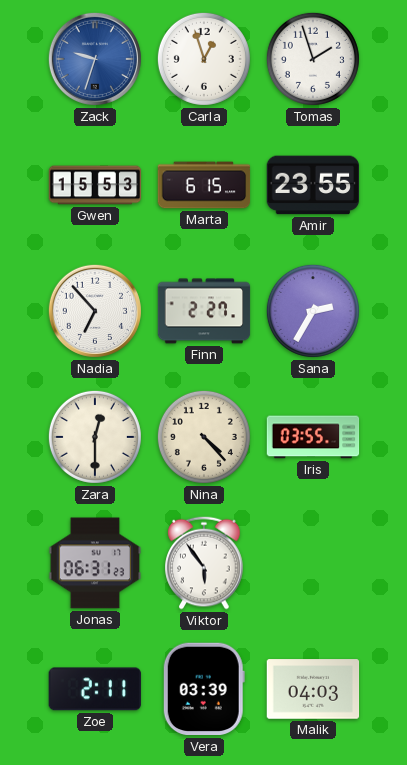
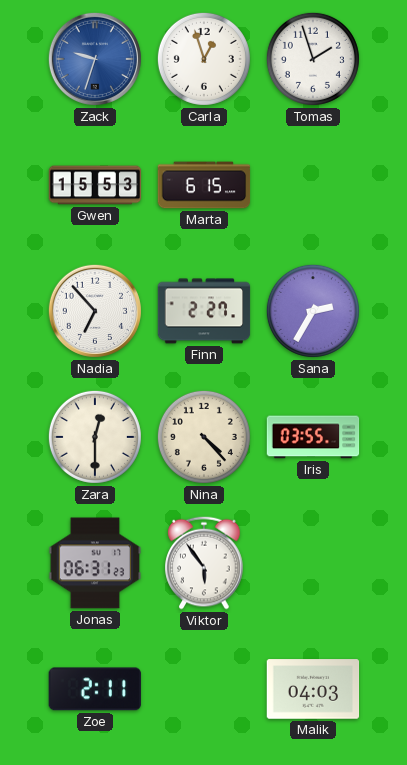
Amir: 23:55 -> none (313, 185)
Vera: 03:39 -> none (204, 689)
